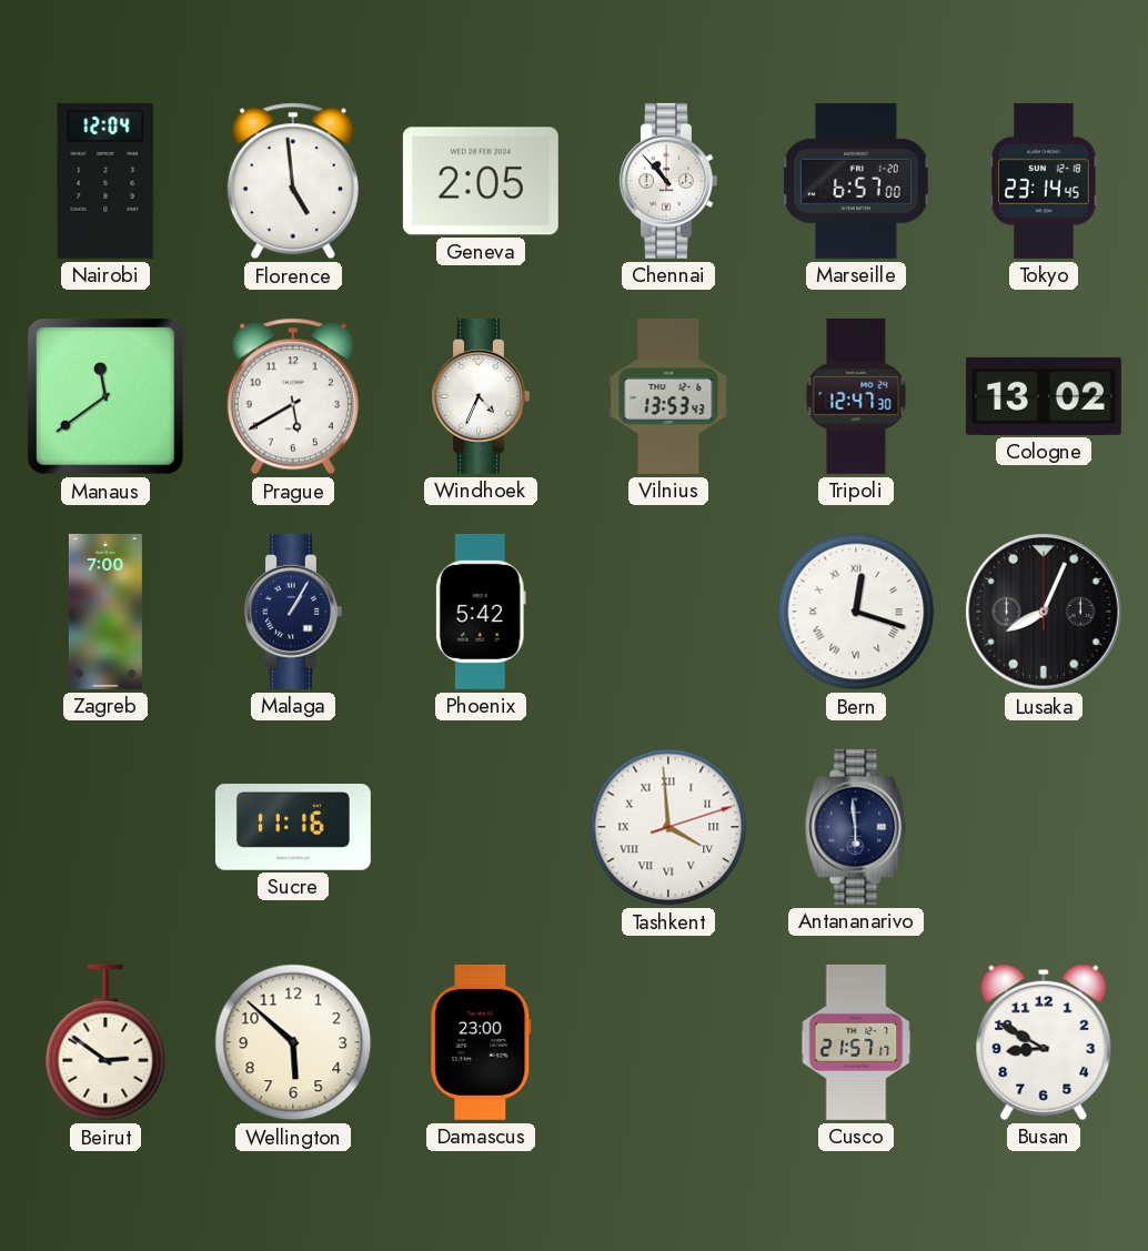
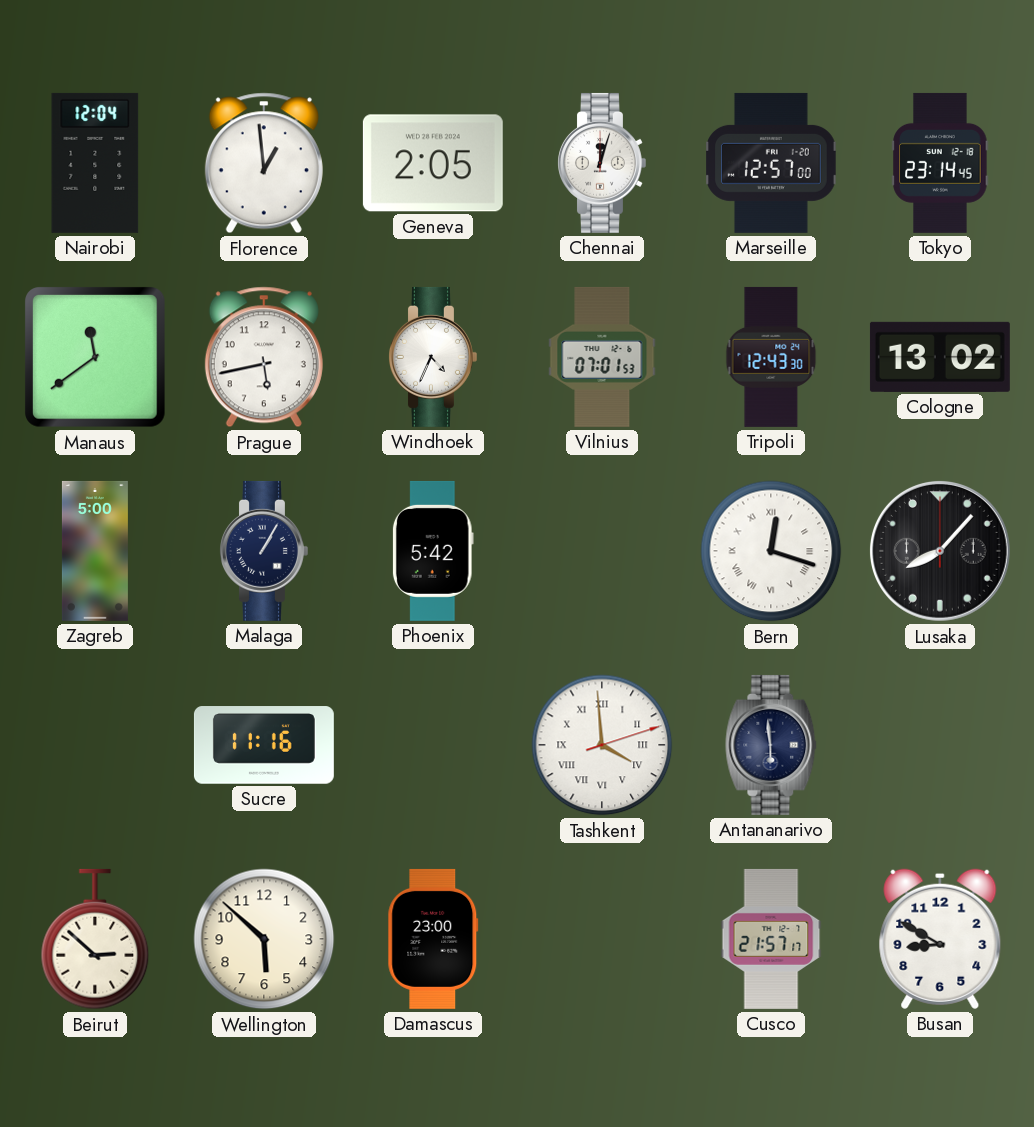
Florence: 4:59 -> 12:59 (264, 163)
Chennai: 10:53 -> 12:03 (602, 163)
Marseille: 6:57 -> 12:57 (771, 163)
Prague: 5:40 -> 5:43 (264, 357)
Vilnius: 13:53 -> 07:01 (602, 357)
Tripoli: 12:47 -> 12:43 (771, 357)
Zagreb: 7:00 -> 5:00 (95, 551)
Lusaka: 8:04 -> 8:07 (940, 551)
Beirut: 2:51 -> 2:52 (95, 939)
